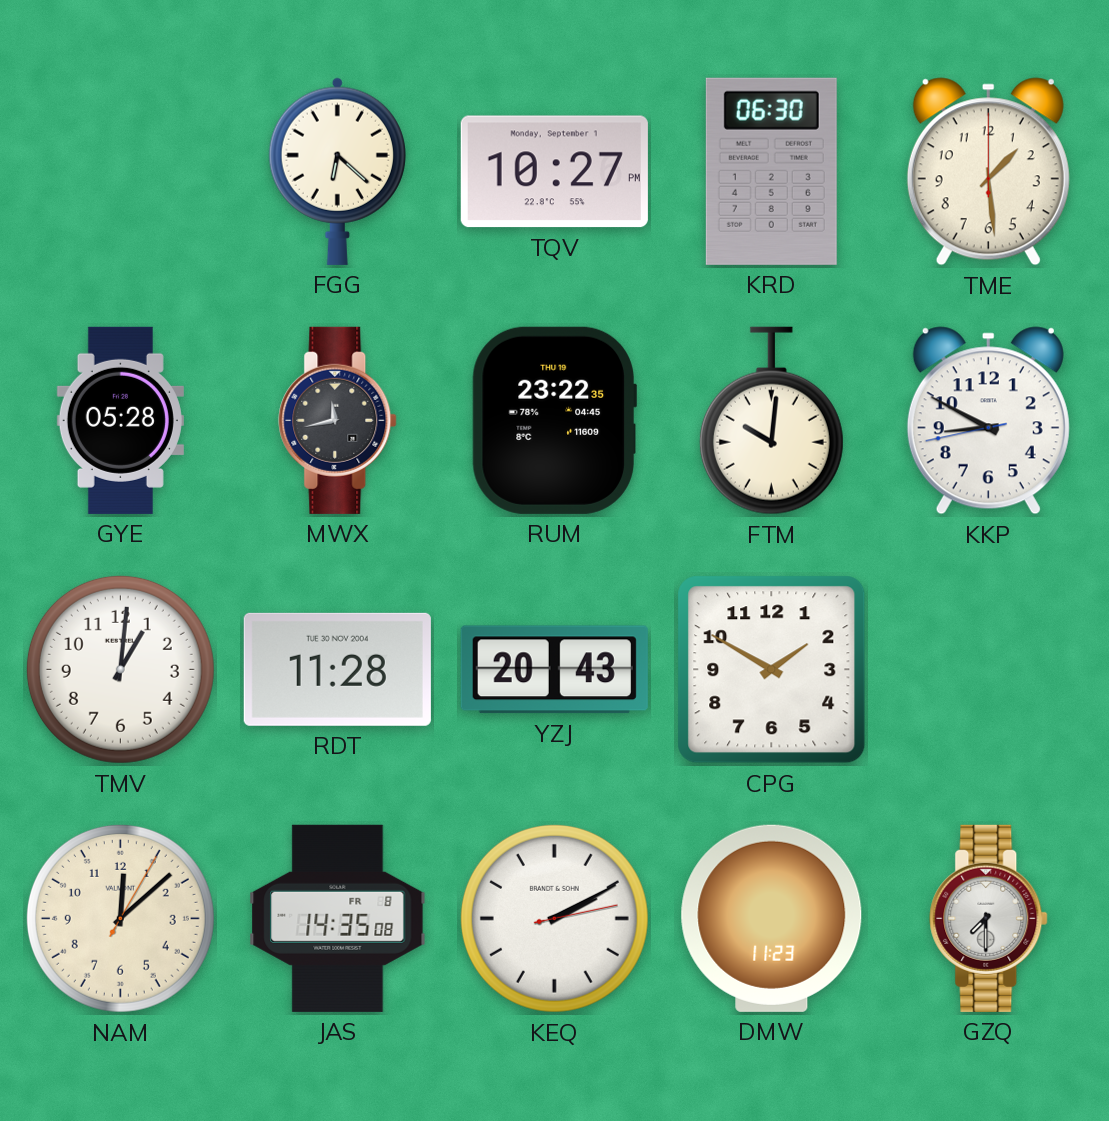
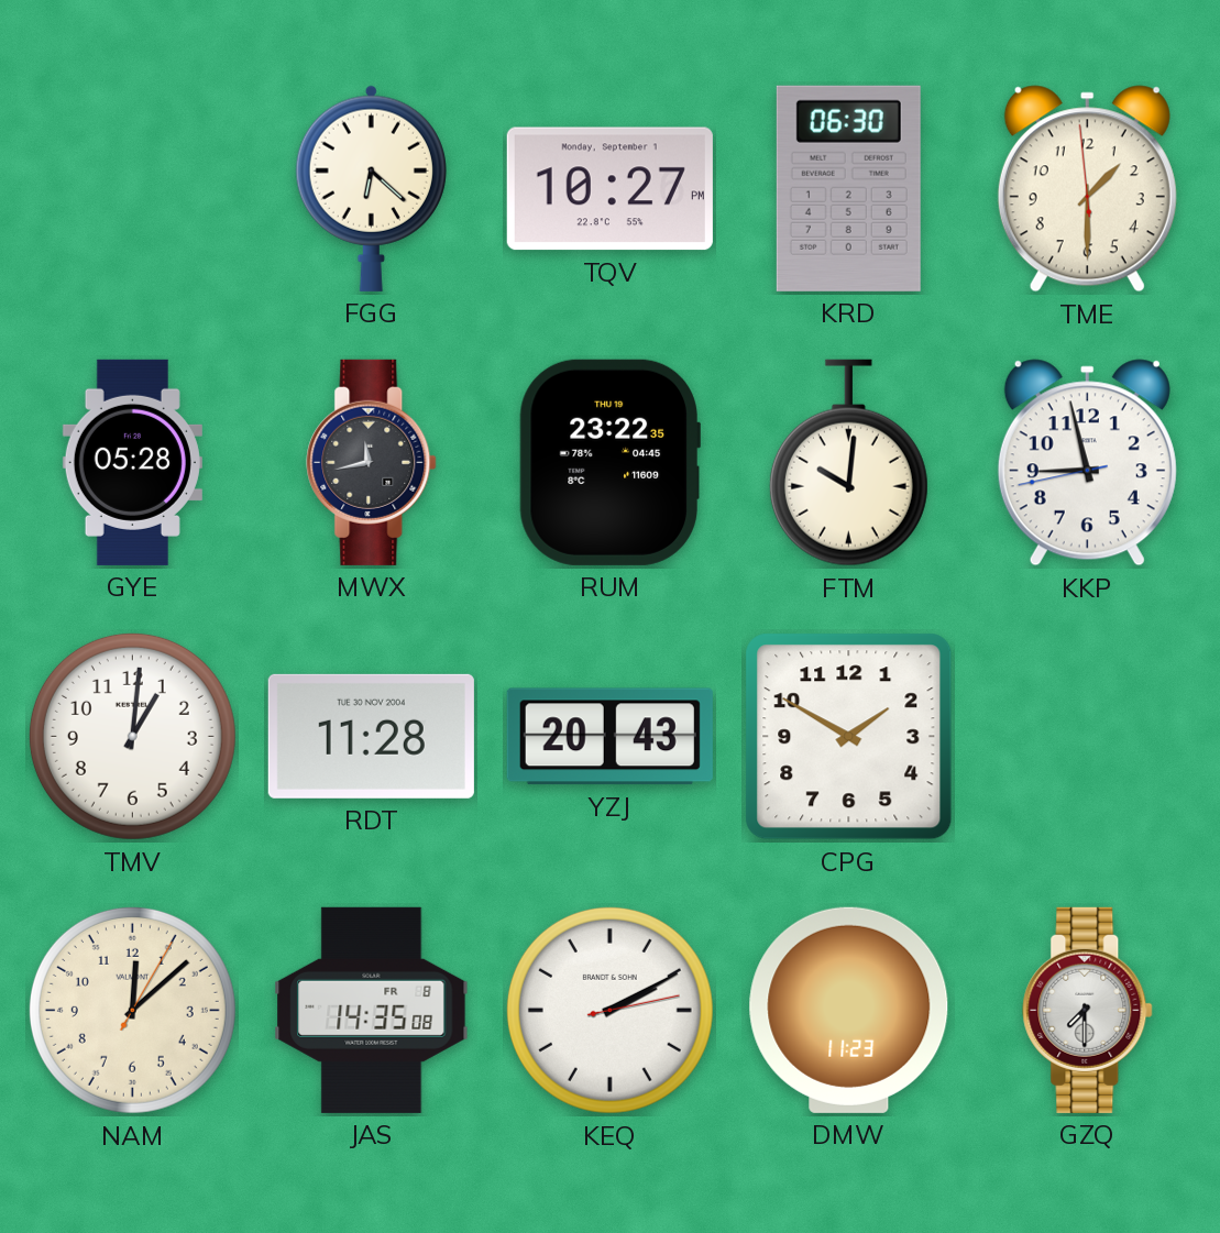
TME: 1:29:00 -> 1:29:59 (1087, 189)
KKP: 8:49 -> 8:57 (1087, 463)
